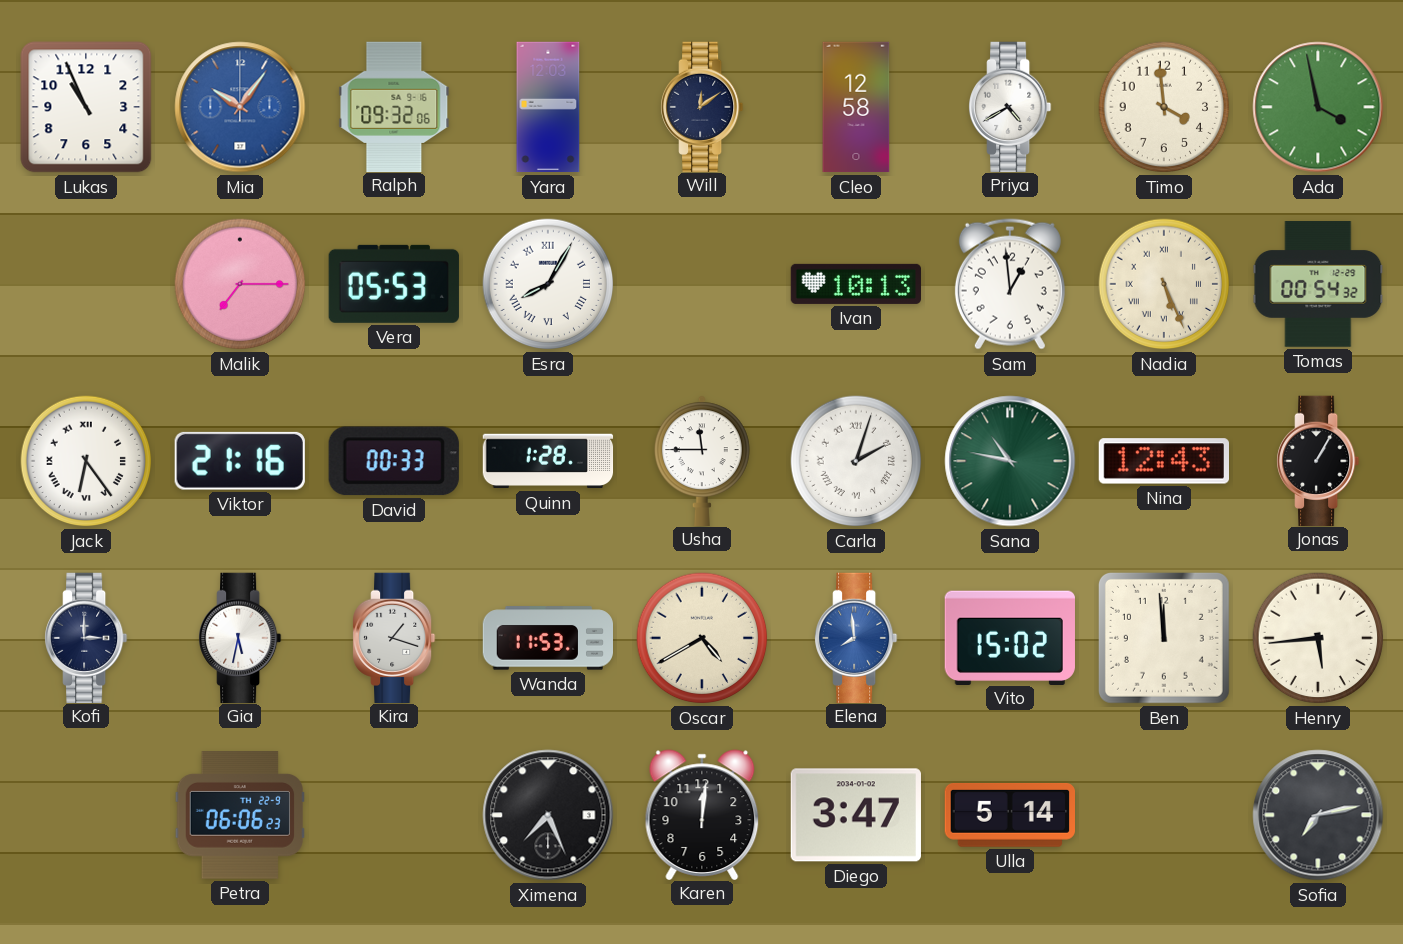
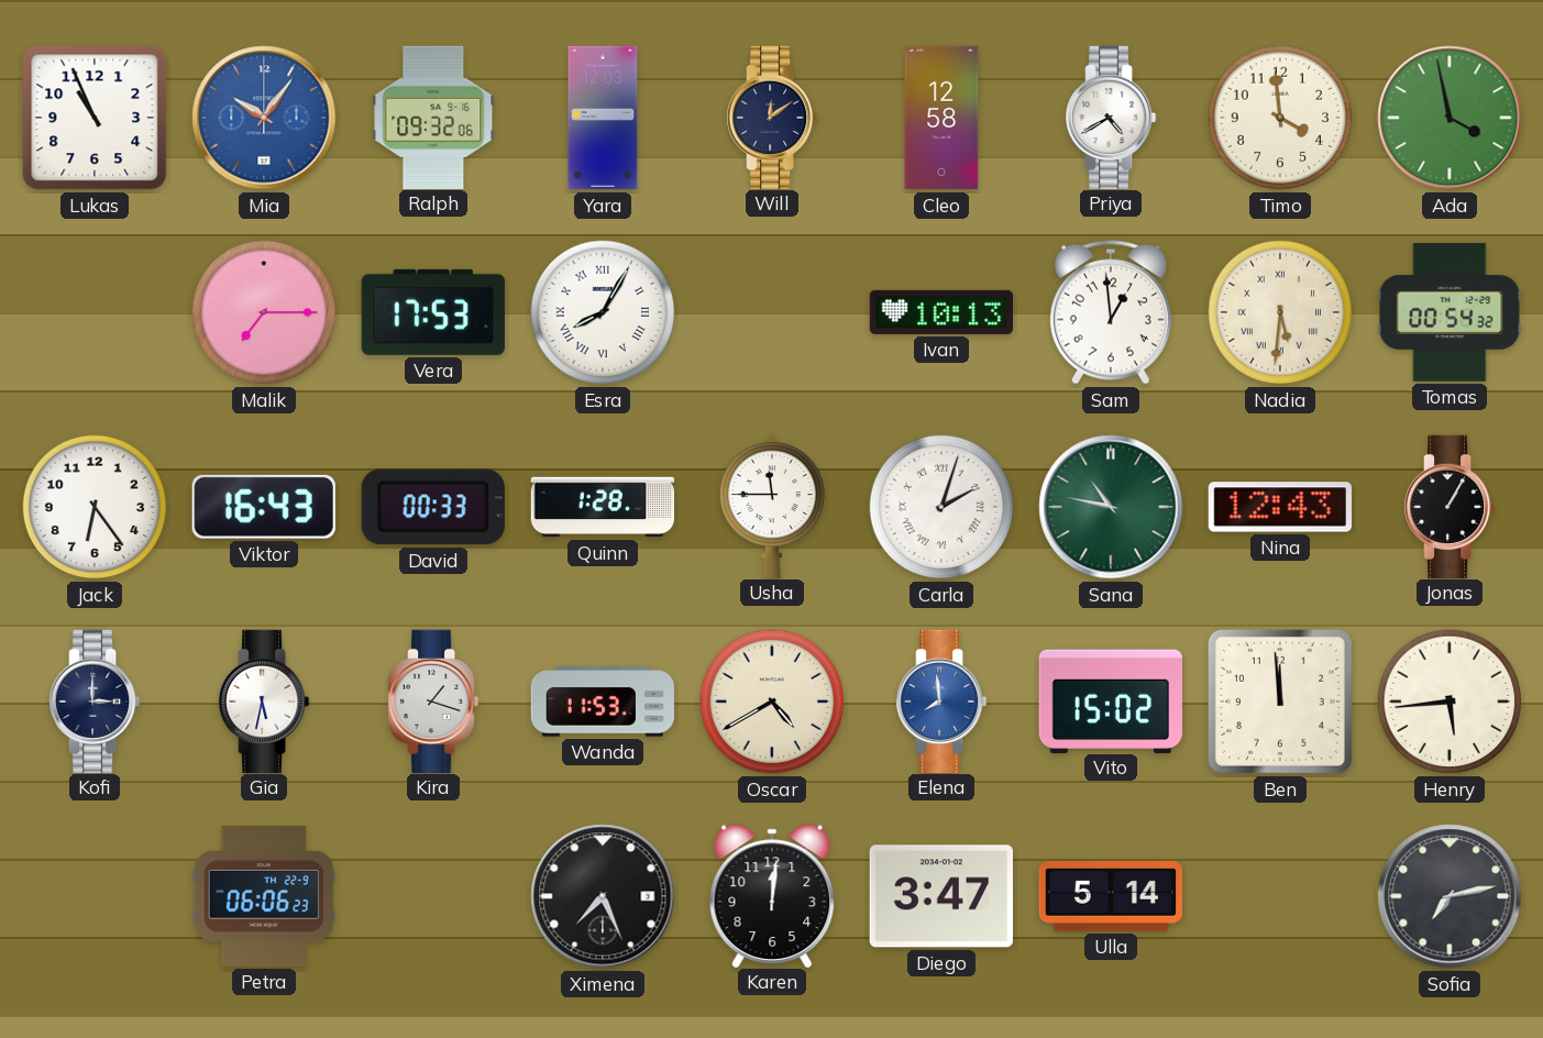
Vera: 05:53 -> 17:53 (433, 312)
Nadia: 5:26 -> 5:31 (1280, 312)
Jack numerals: Roman -> Arabic (95, 507)
Viktor: 21:16 -> 16:43 (264, 507)
